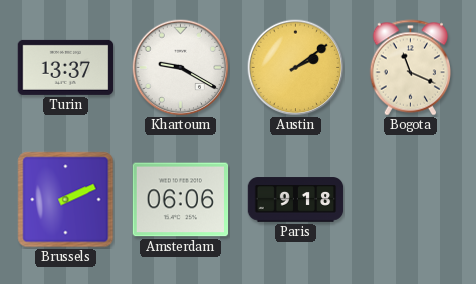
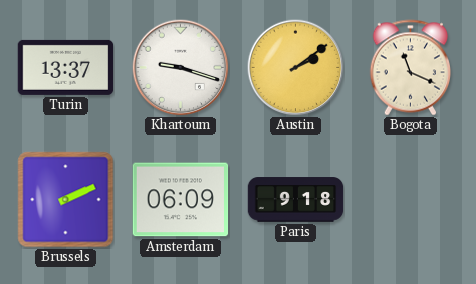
Khartoum: 9:20 -> 9:18 (181, 68)
Amsterdam: 06:06 -> 06:09 (181, 200)
